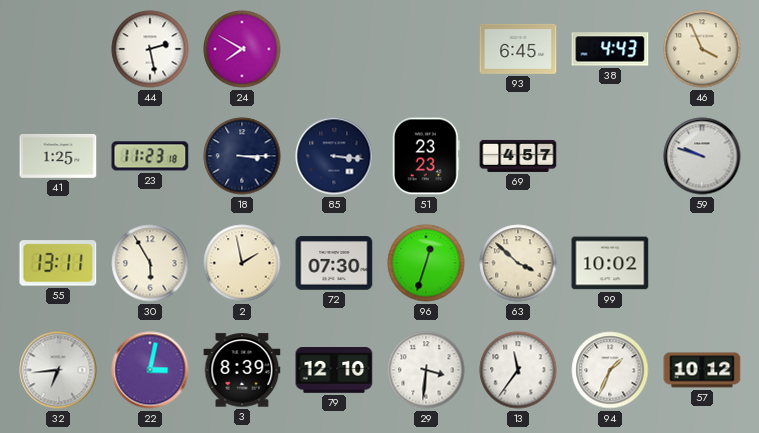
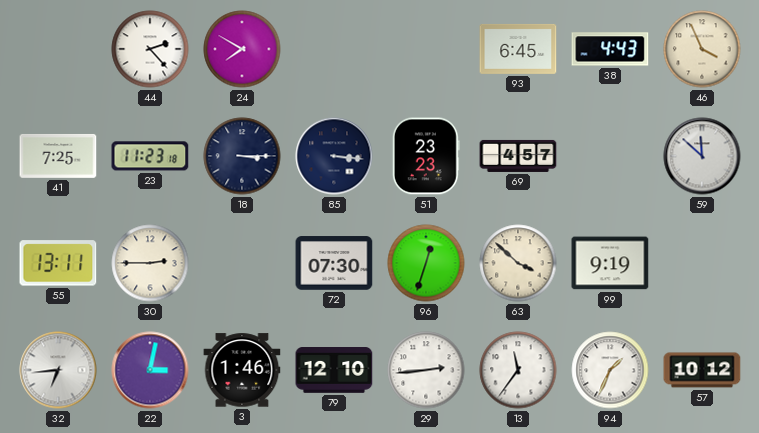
44: 2:28 -> 2:23 (150, 49)
41: 1:25 -> 7:25 (58, 156)
59: 9:48 -> 11:52 (702, 156)
30: 5:55 -> 2:45 (150, 263)
2: 1:58 -> none (242, 263)
99: 10:02 -> 9:19 (610, 263)
3: 8:39 -> 1:46 (242, 370)
29: 3:31 -> 2:44 (426, 370)
